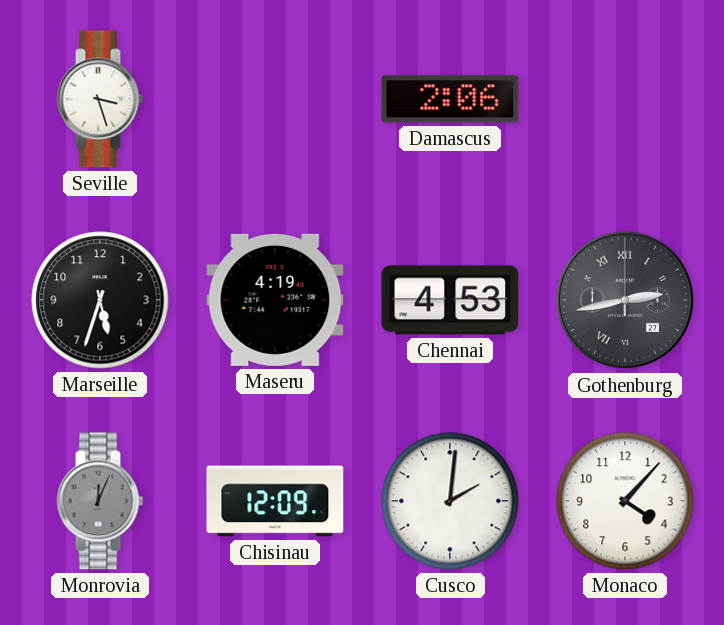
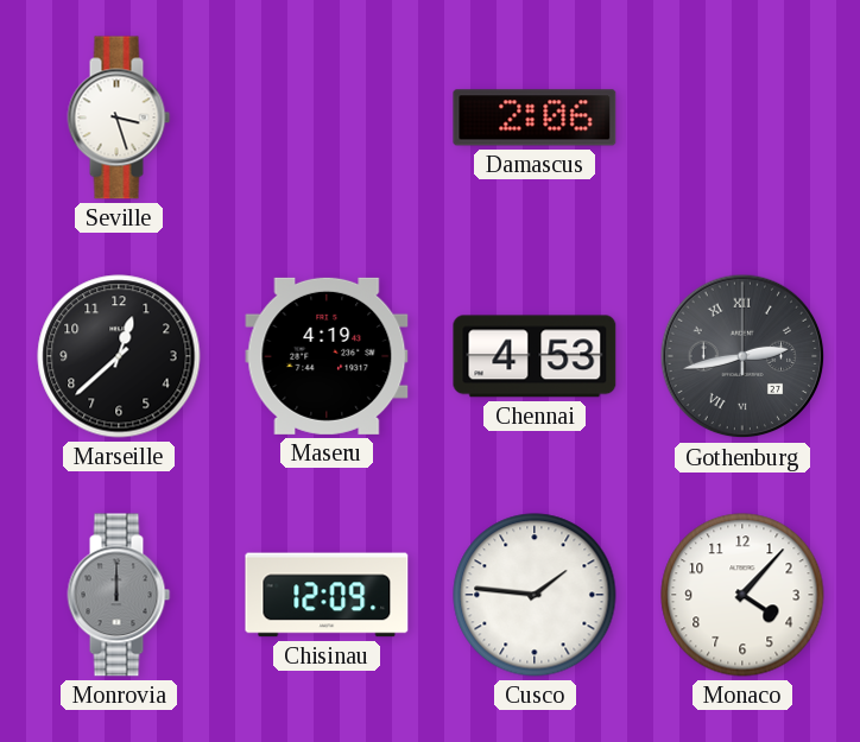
Marseille: 5:33 -> 12:38 (119, 356)
Monrovia: 12:04 -> 12:00 (119, 595)
Cusco: 2:01 -> 1:46 (535, 595)
